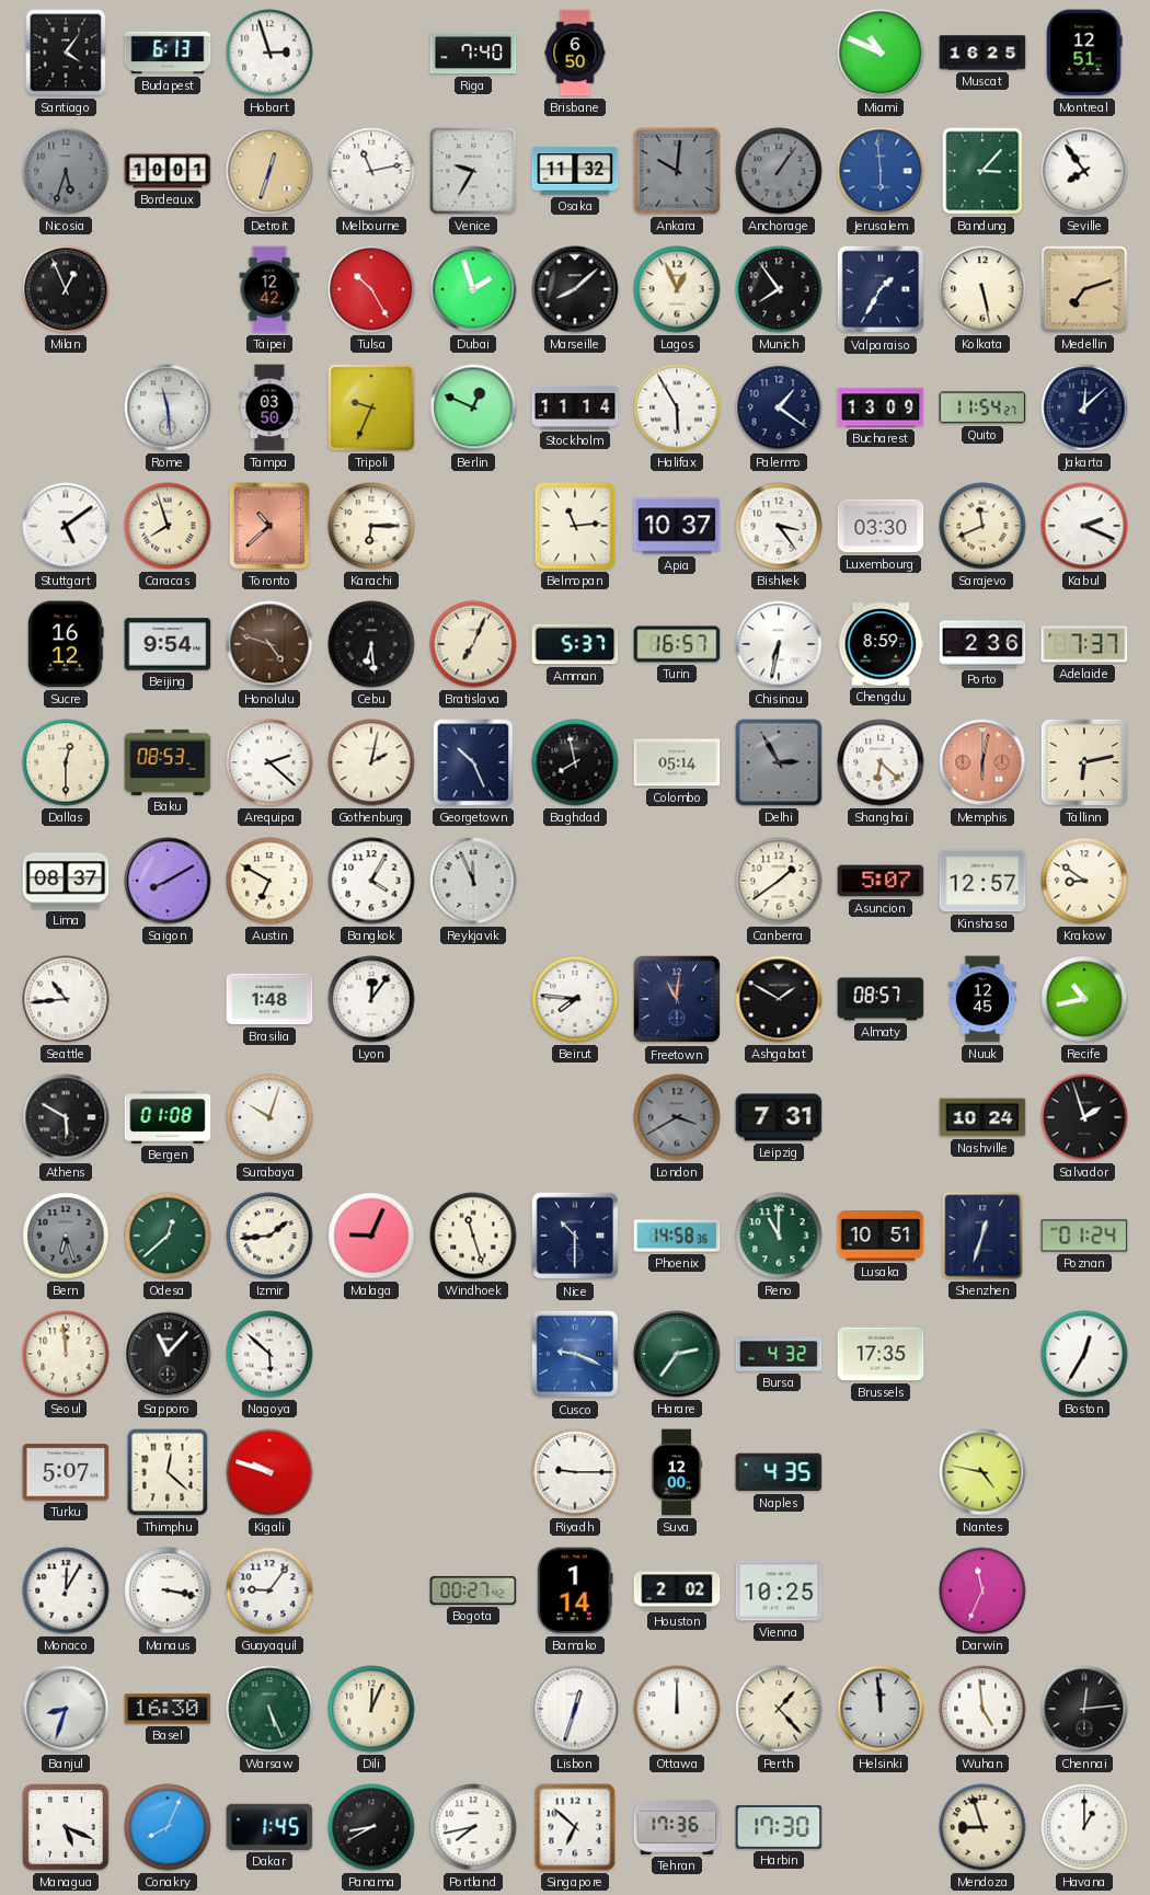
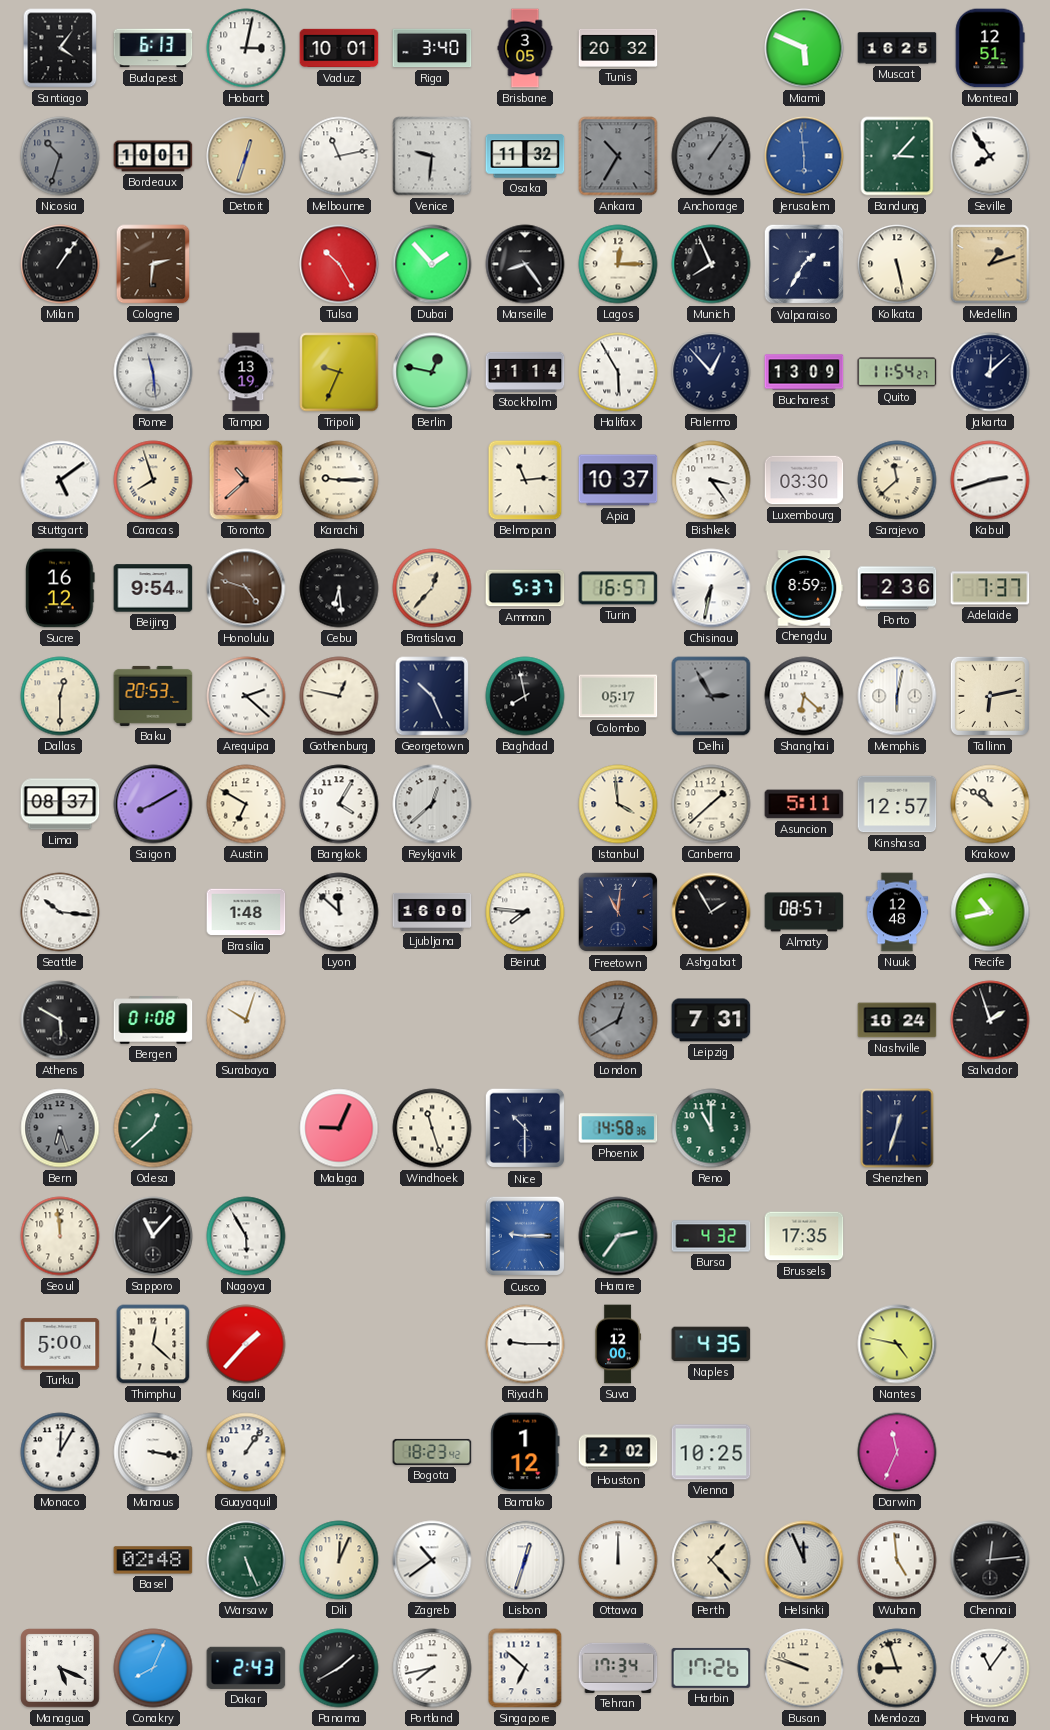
Hobart: 2:57 -> 3:02 (246, 48)
Vaduz: none -> 10:01 (339, 48)
Riga: 7:40 -> 3:40 (432, 48)
Brisbane: 6:50 -> 3:05 (525, 48)
Tunis: none -> 20:32 (618, 48)
Miami: 10:49 -> 5:49 (804, 48)
Nicosia: 5:33 -> 10:33 (60, 156)
Venice: 9:35 -> 9:31 (432, 156)
Ankara: 10:01 -> 10:35 (618, 156)
Milan: 12:56 -> 1:06 (60, 264)
Cologne: none -> 2:31 (153, 264)
Taipei: 12:42 -> none (269, 289)
Dubai: 1:57 -> 1:53 (432, 264)
Marseille: 8:08 -> 8:24 (525, 264)
Lagos: 12:56 -> 12:15 (618, 264)
Munich: 7:54 -> 7:56 (711, 264)
Medellin: 7:12 -> 1:12 (990, 264)
Tampa: 03:50 -> 13:19 (246, 372)
Berlin: 12:49 -> 12:47 (432, 372)
Palermo: 1:21 -> 12:53 (711, 372)
Karachi: 6:15 -> 9:15 (339, 480)
Sarajevo: 11:41 -> 11:38 (897, 480)
Kabul: 2:19 -> 2:42 (990, 480)
Bratislava: 7:04 -> 12:37 (432, 588)
Baku: 08:53 -> 20:53 (153, 696)
Gothenburg: 2:02 -> 12:47 (339, 696)
Colombo: 05:14 -> 05:17 (618, 696)
Memphis dial: salmon -> white (897, 696)
Reykjavik: 11:56 -> 12:38 (432, 804)
Istanbul: none -> 3:59 (618, 804)
Canberra: 1:39 -> 1:38 (711, 804)
Asuncion: 5:07 -> 5:11 (804, 804)
Krakow: 8:51 -> 10:51 (990, 804)
Seattle: 10:44 -> 10:16 (60, 912)
Lyon: 12:06 -> 11:52 (339, 912)
Ljubljana: none -> 16:00 (432, 912)
Ashgabat: 1:50 -> 1:55 (711, 912)
Nuuk: 12:45 -> 12:48 (897, 912)
London: 3:40 -> 12:40 (618, 1020)
Izmir: 1:44 -> none (269, 1236)
Lusaka: 10:51 -> none (881, 1237)
Poznan: 01:24 -> none (1084, 1236)
Nagoya: 5:52 -> 5:55 (246, 1236)
Cusco: 9:19 -> 9:15 (525, 1236)
Boston: 12:35 -> none (1084, 1354)
Turku: 5:07 -> 5:00 (60, 1344)
Kigali: 9:48 -> 1:37 (246, 1344)
Guayaquil: 9:06 -> 1:06 (246, 1452)
Bogota: 00:27 -> 18:23 (432, 1452)
Bamako: 1:14 -> 1:12 (525, 1452)
Banjul: 8:33 -> none (66, 1709)
Basel: 16:30 -> 02:48 (153, 1560)
Zagreb: none -> 10:39 (432, 1560)
Helsinki: 11:59 -> 11:56 (804, 1560)
Dakar: 1:45 -> 2:43 (246, 1668)
Panama: 8:40 -> 1:40 (339, 1668)
Tehran: 17:36 -> 17:34 (618, 1668)
Harbin: 17:30 -> 17:26 (711, 1668)
Busan: none -> 9:48 (804, 1668)
Havana: 1:00 -> 11:06 (990, 1668)
